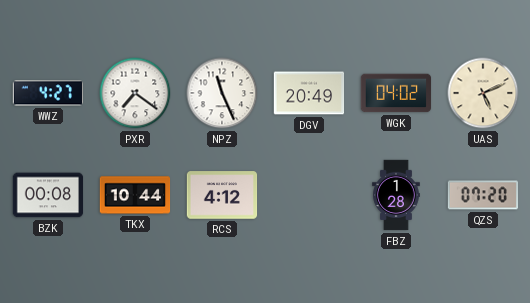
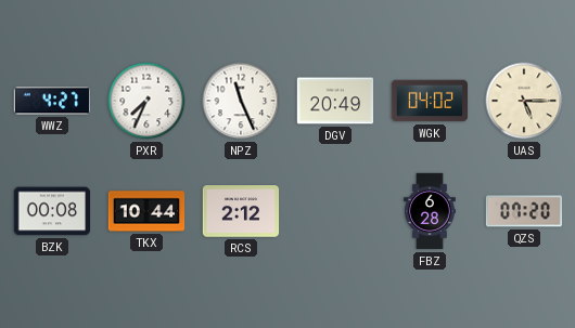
PXR: 7:21 -> 7:34 (146, 101)
UAS: 5:11 -> 5:15 (524, 101)
RCS: 4:12 -> 2:12 (241, 211)
FBZ: 1:28 -> 6:28 (430, 211)
